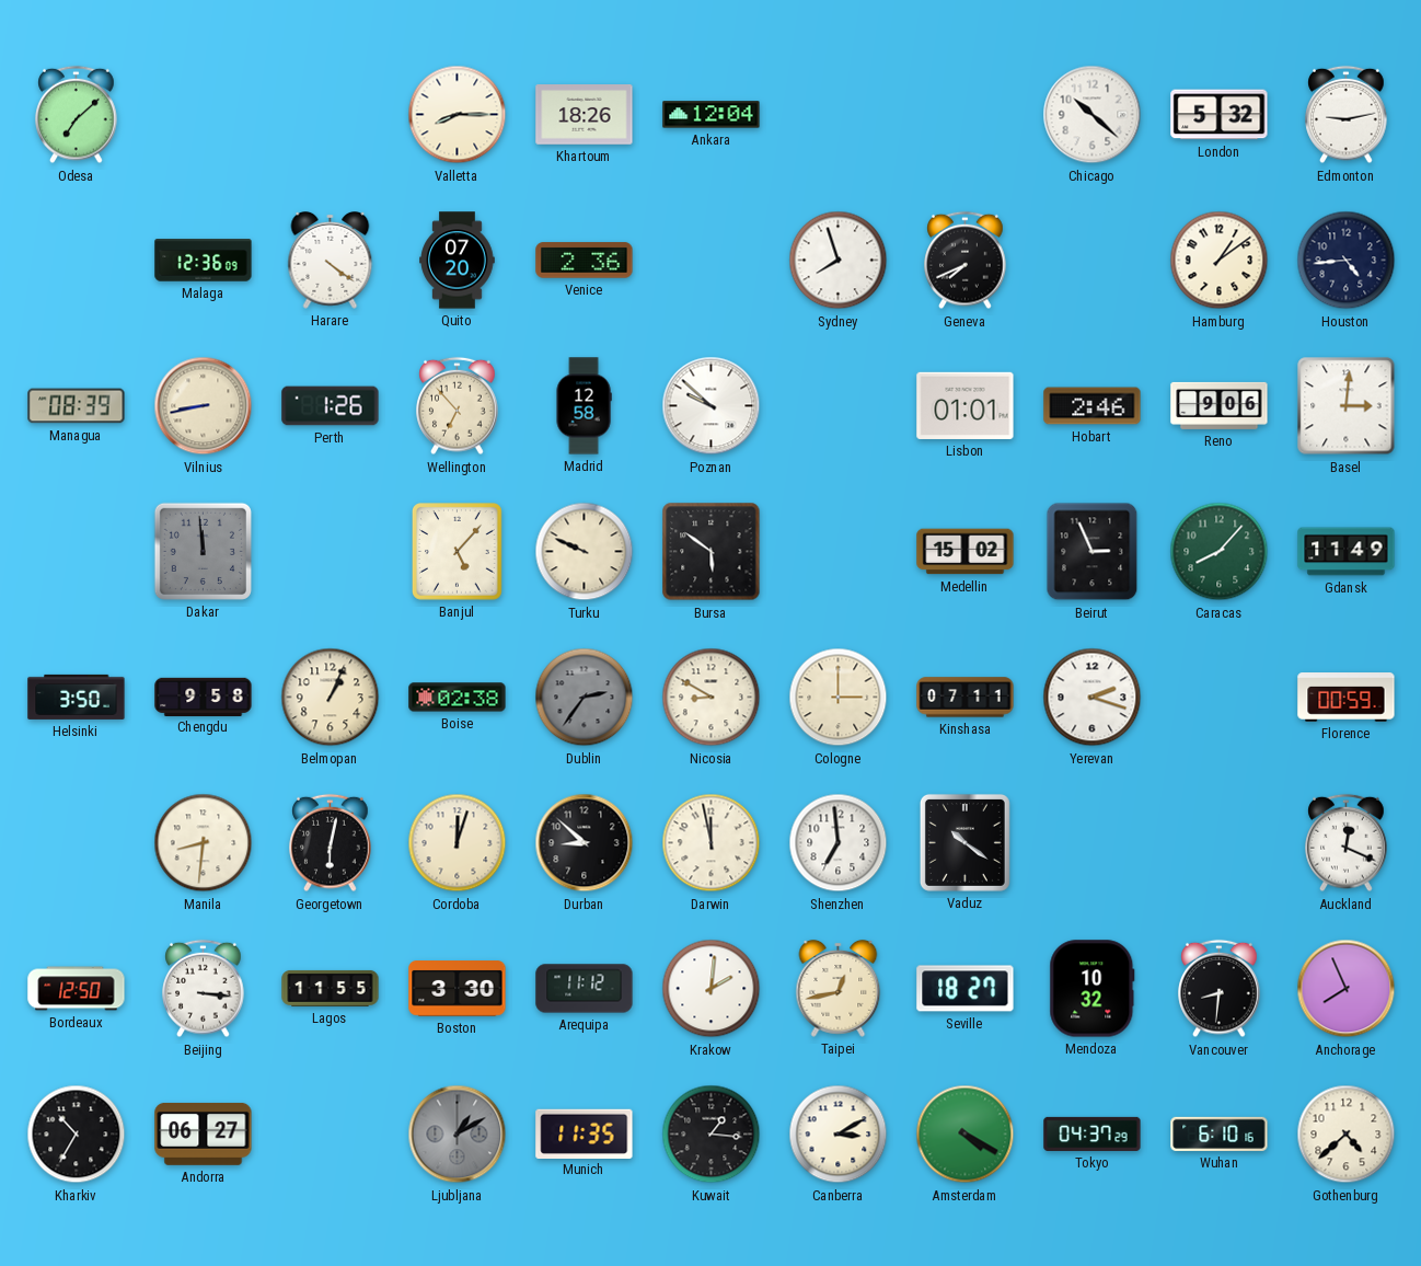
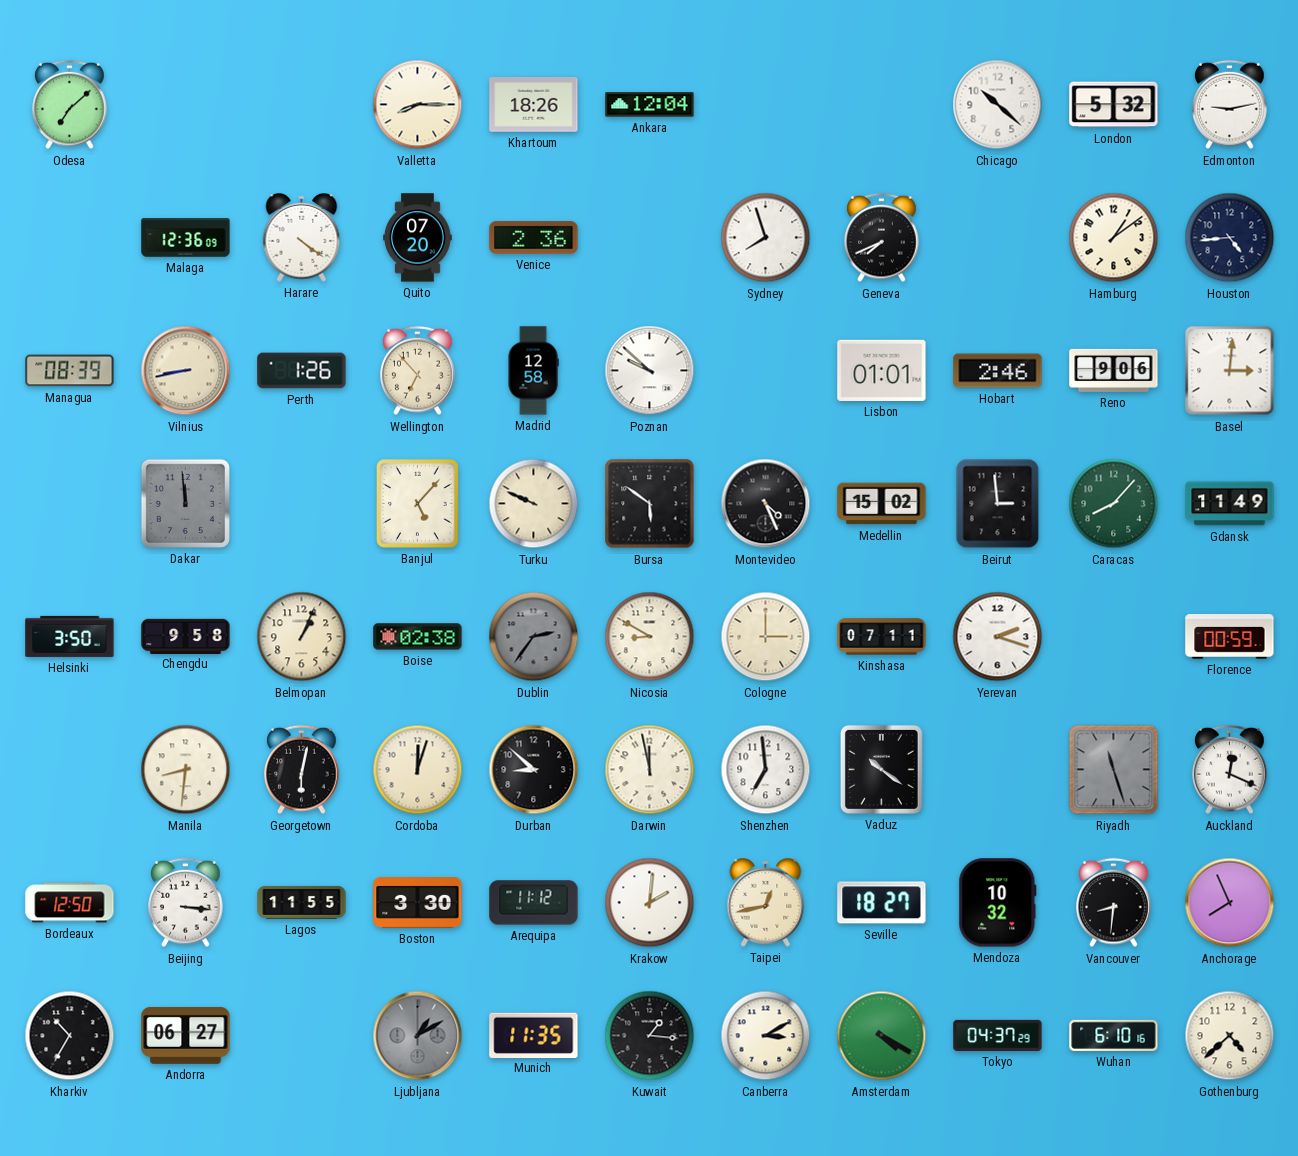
Montevideo: none -> 4:26 (766, 504)
Beirut: 2:56 -> 2:59 (998, 504)
Riyadh: none -> 11:27 (1114, 770)
